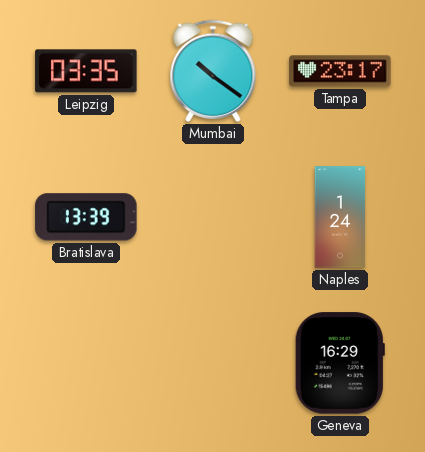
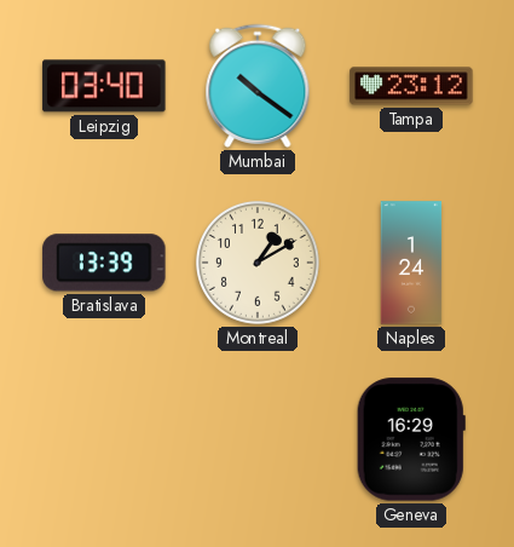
Leipzig: 03:35 -> 03:40 (104, 86)
Tampa: 23:17 -> 23:12 (411, 86)
Montreal: none -> 1:10 (258, 263)
